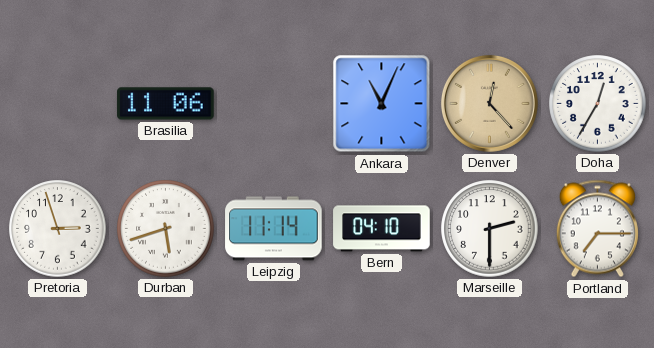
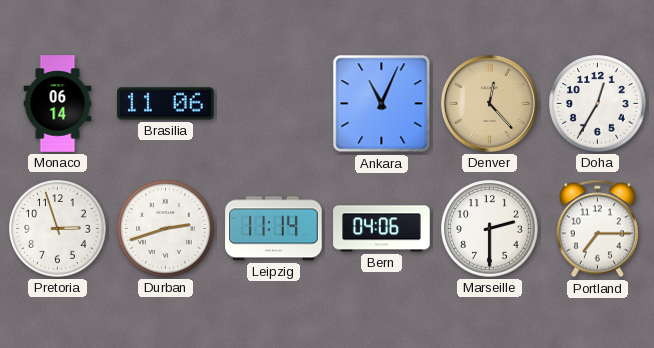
Monaco: none -> 06:14 (58, 104)
Durban: 5:42 -> 2:42 (166, 229)
Bern: 04:10 -> 04:06 (382, 229)
